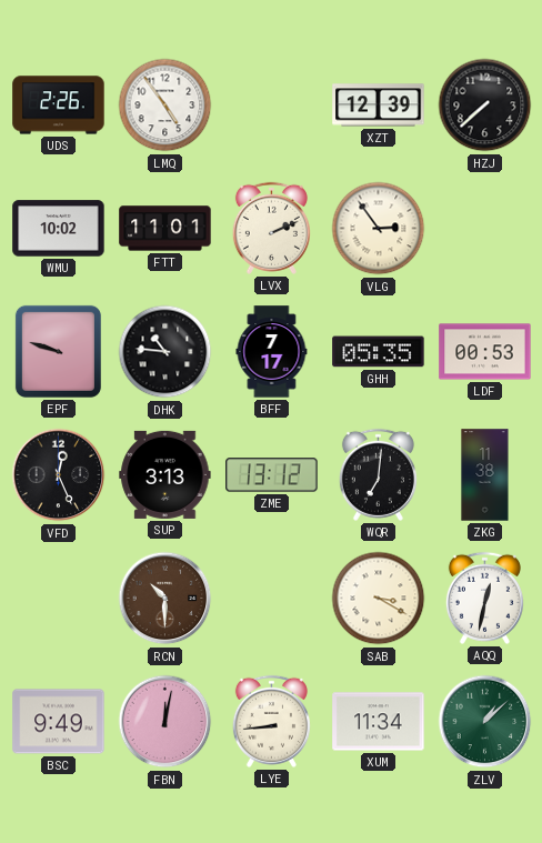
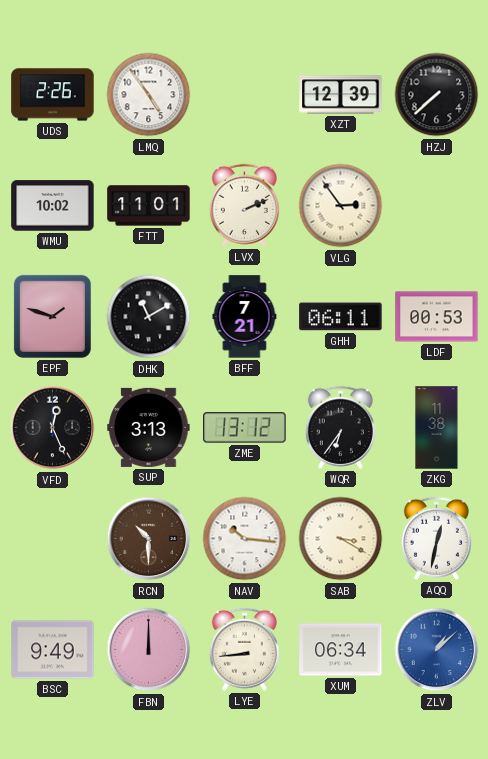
EPF: 9:48 -> 1:48 (52, 316)
DHK: 10:46 -> 11:10 (149, 317)
BFF: 7:17 -> 7:21 (245, 317)
GHH: 05:35 -> 06:11 (341, 317)
WQR: 7:01 -> 6:36 (340, 427)
NAV: none -> 10:16 (245, 539)
FBN: 12:02 -> 12:00 (149, 650)
XUM: 11:34 -> 06:34 (341, 650)
ZLV dial: green -> blue (437, 650)
